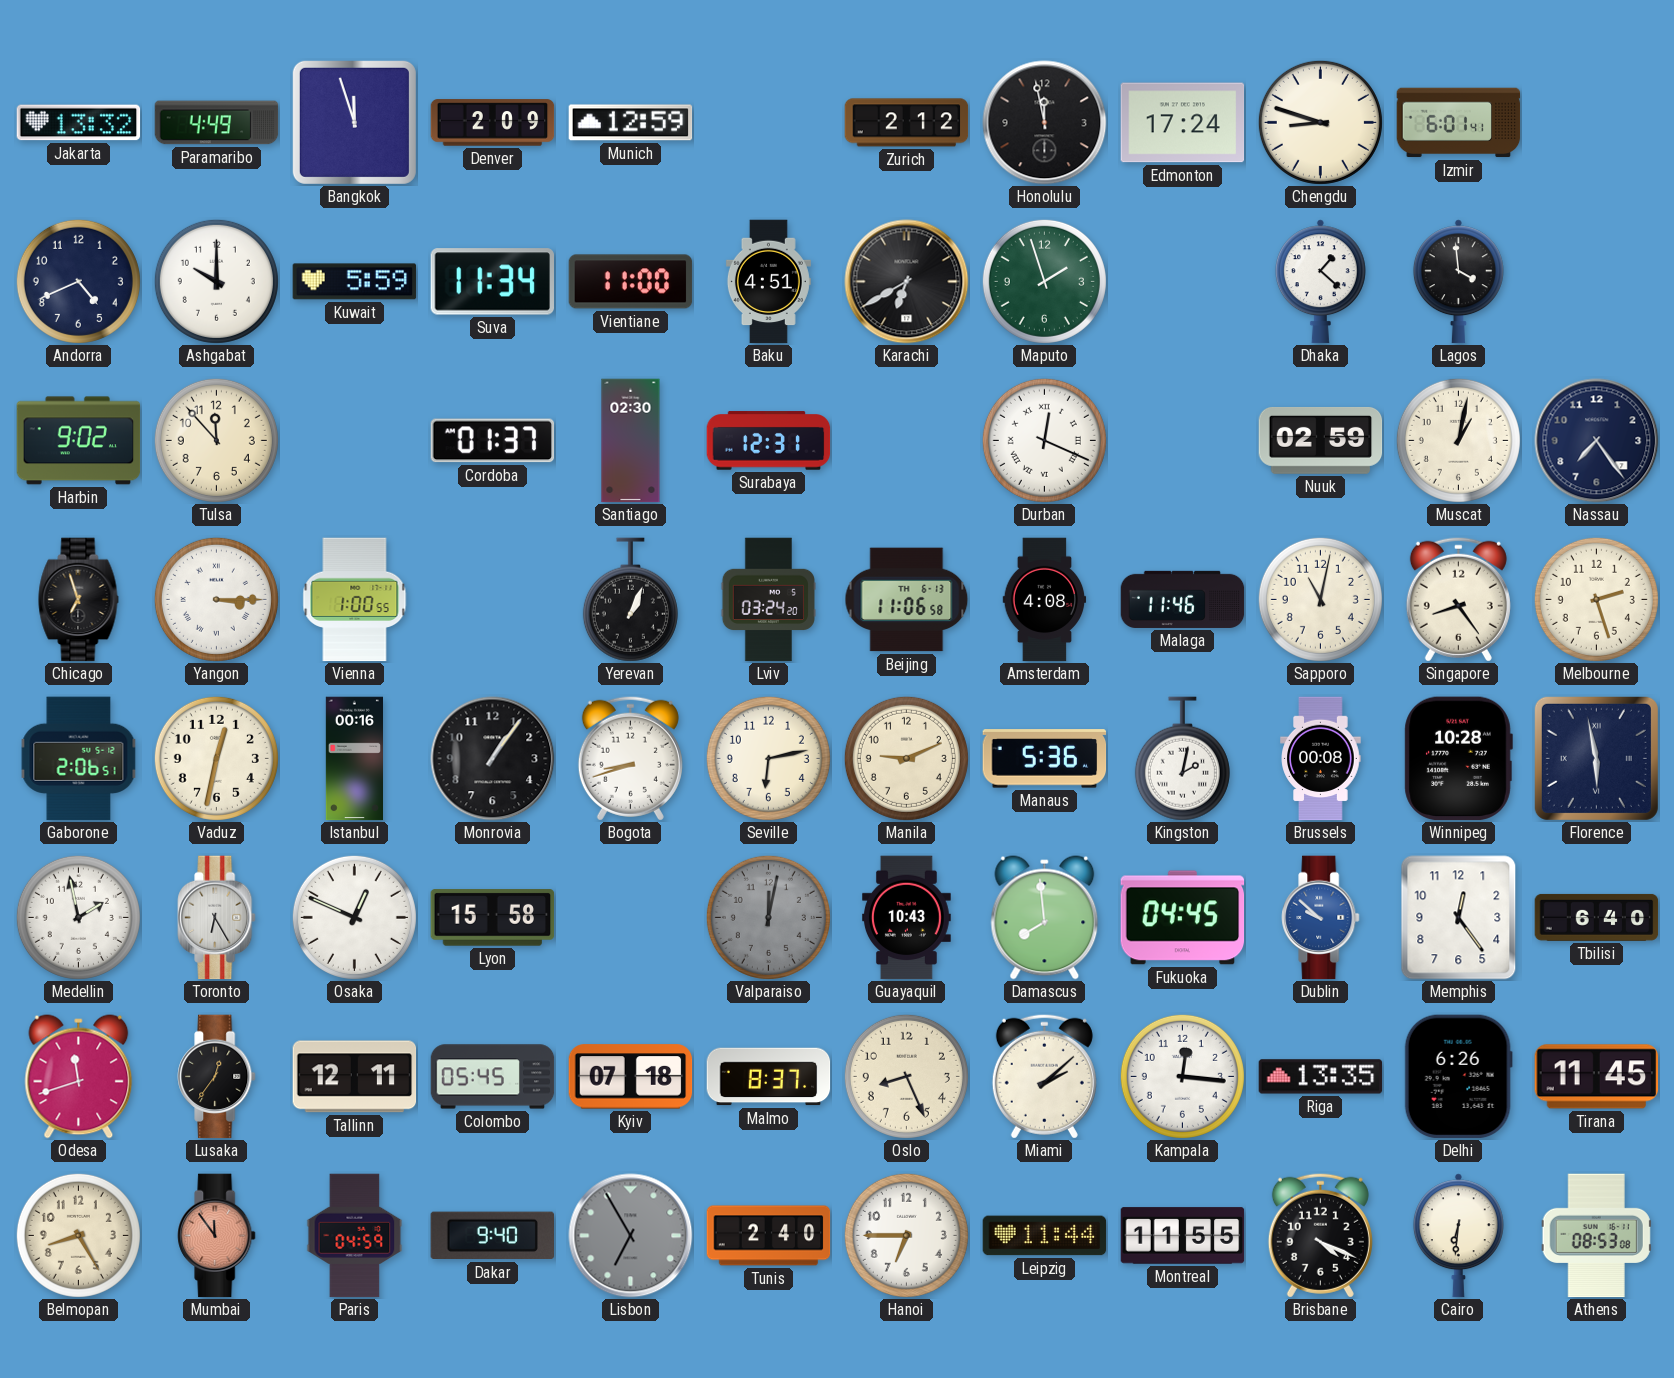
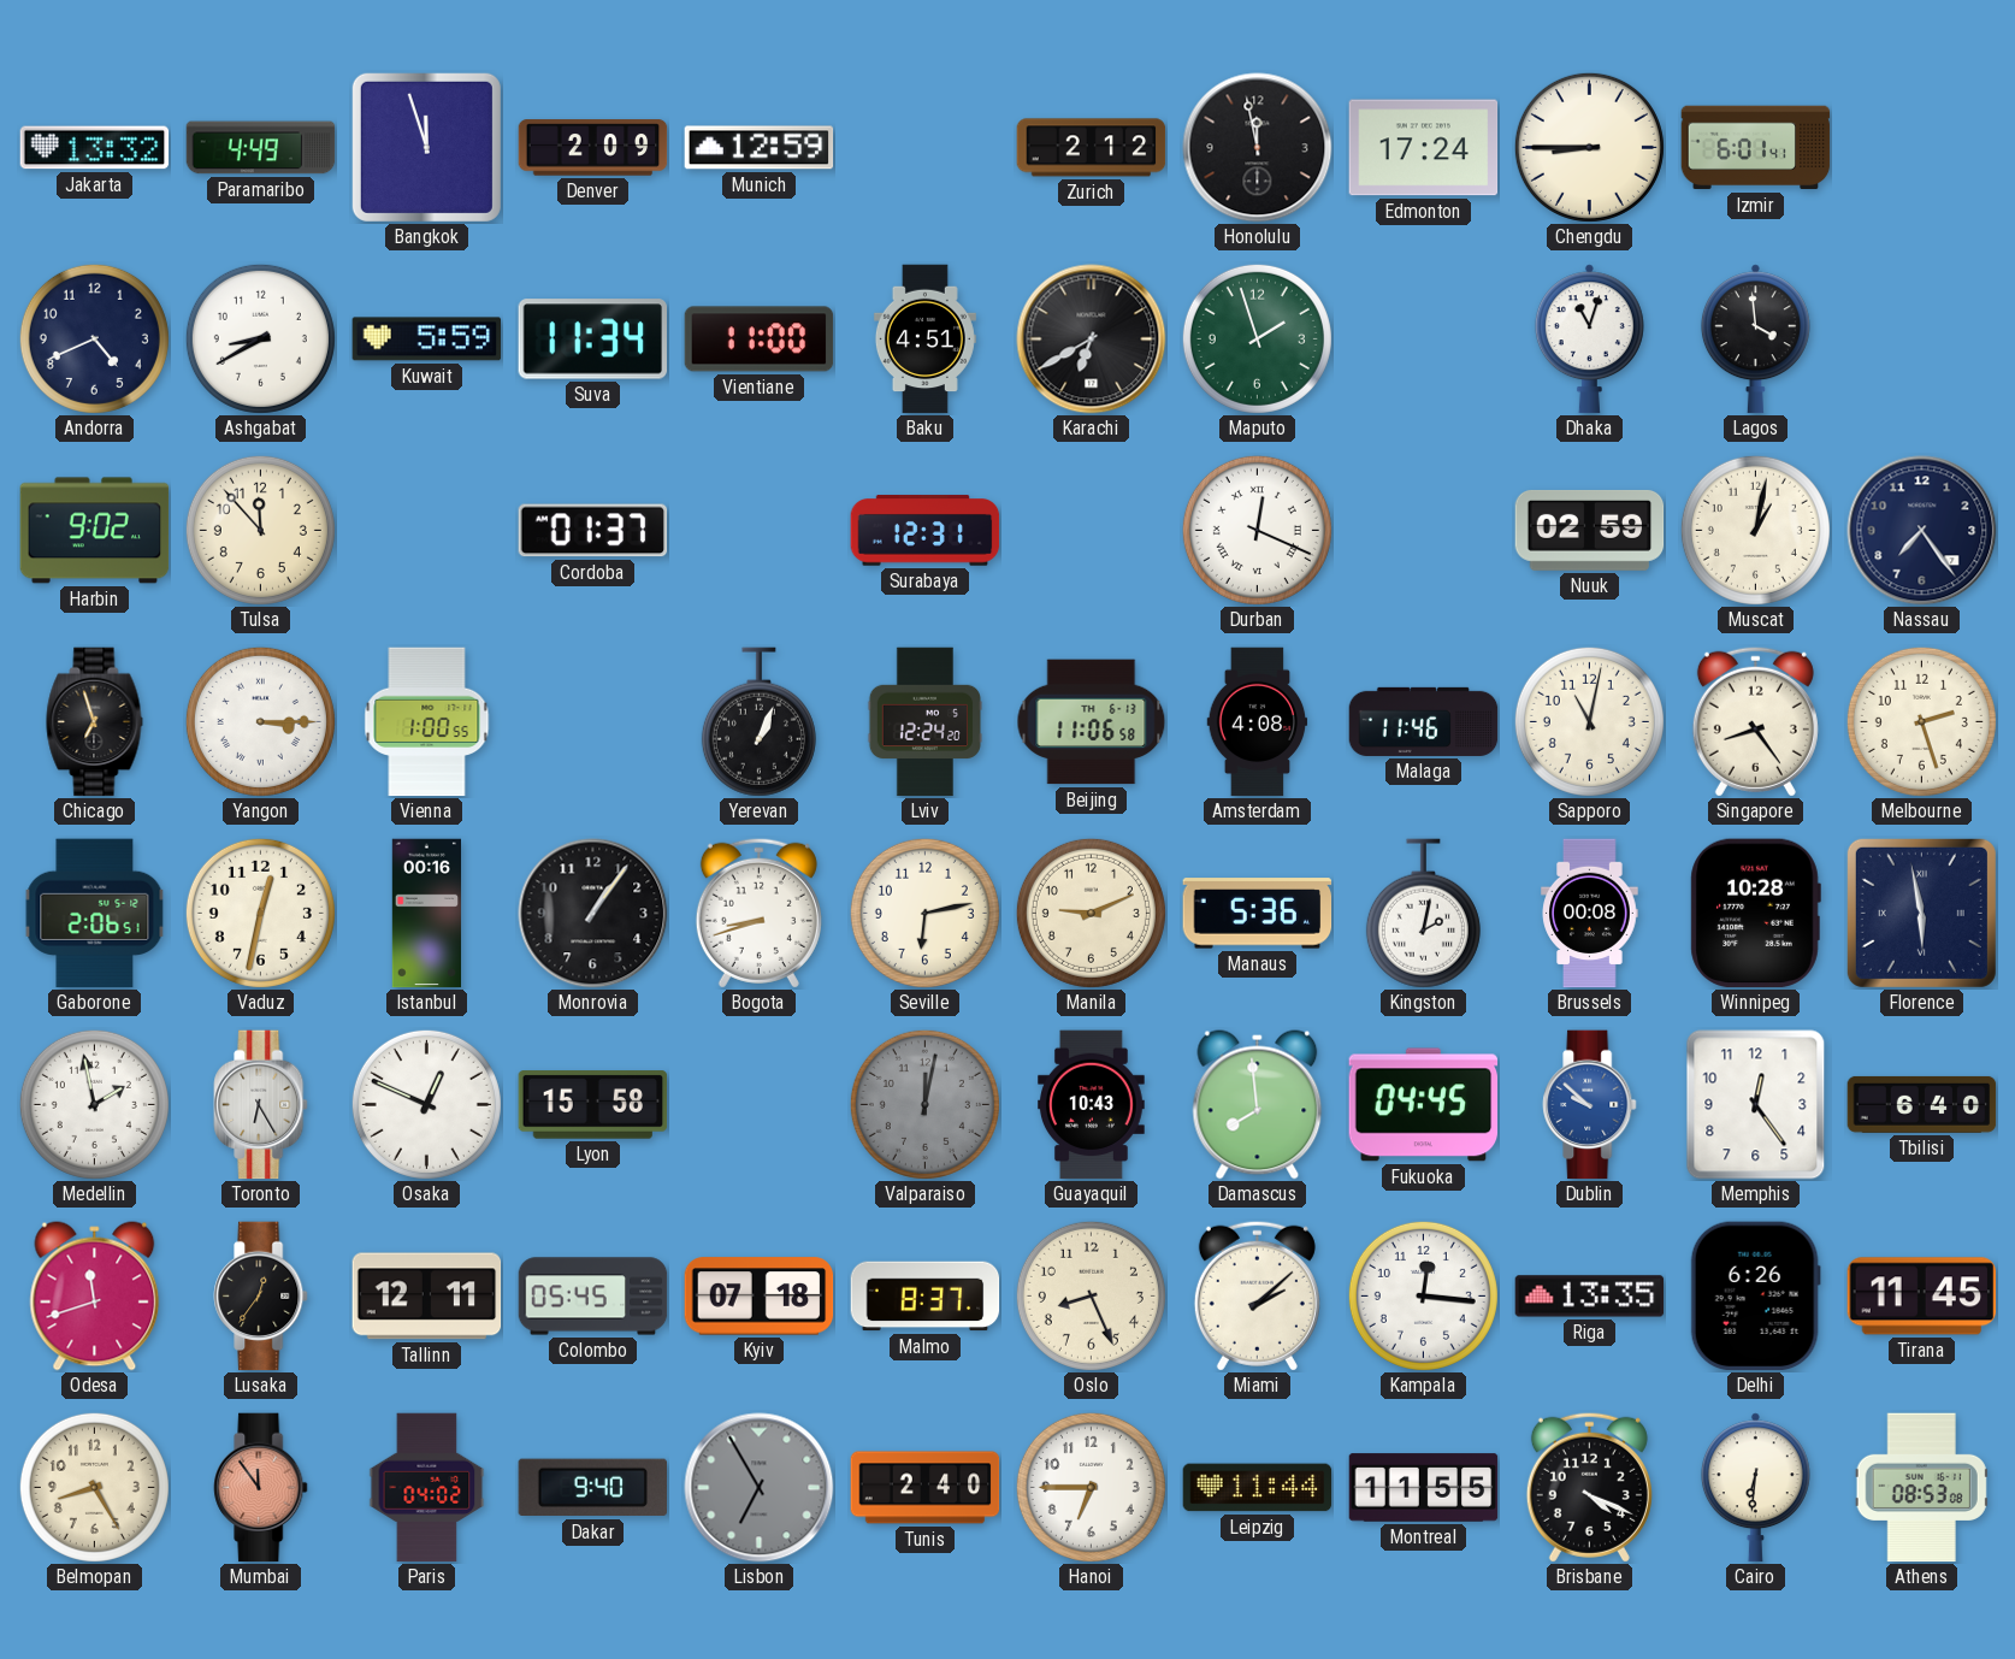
Chengdu: 8:48 -> 8:45 (1589, 147)
Ashgabat: 10:00 -> 8:40 (260, 338)
Dhaka: 1:22 -> 11:03 (1589, 340)
Santiago: 02:30 -> none (631, 441)
Lviv: 03:24 -> 12:24 (924, 722)
Paris: 04:59 -> 04:02 (427, 1488)
